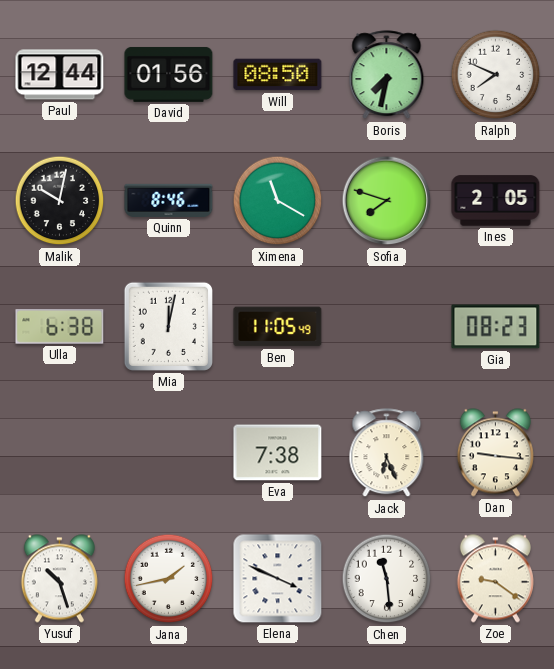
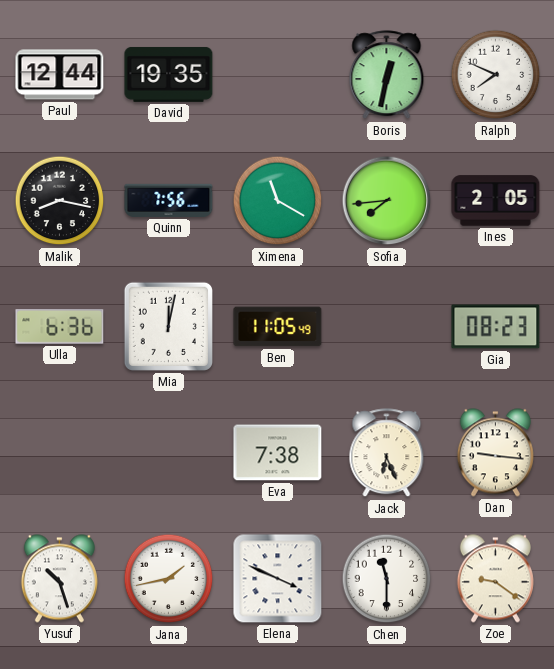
David: 01:56 -> 19:35 (169, 74)
Will: 08:50 -> none (278, 75)
Boris: 7:32 -> 12:32 (387, 75)
Malik: 10:02 -> 8:17 (60, 201)
Quinn: 8:46 -> 7:56 (169, 200)
Sofia: 7:48 -> 7:44 (387, 201)
Ulla: 6:38 -> 6:36 (60, 327)
Chen: 11:29 -> 11:30 (387, 579)
